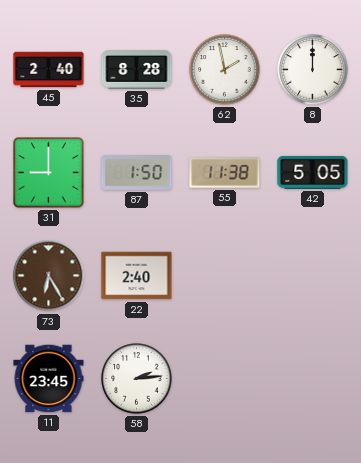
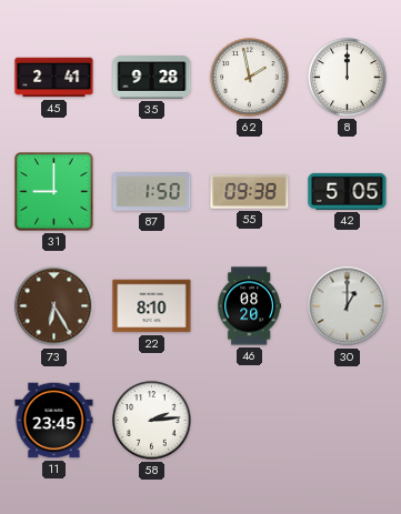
45: 2:40 -> 2:41 (54, 78)
35: 8:28 -> 9:28 (152, 78)
55: 11:38 -> 09:38 (250, 192)
22: 2:40 -> 8:10 (152, 306)
46: none -> 08:20 (249, 306)
30: none -> 1:00 (348, 306)
